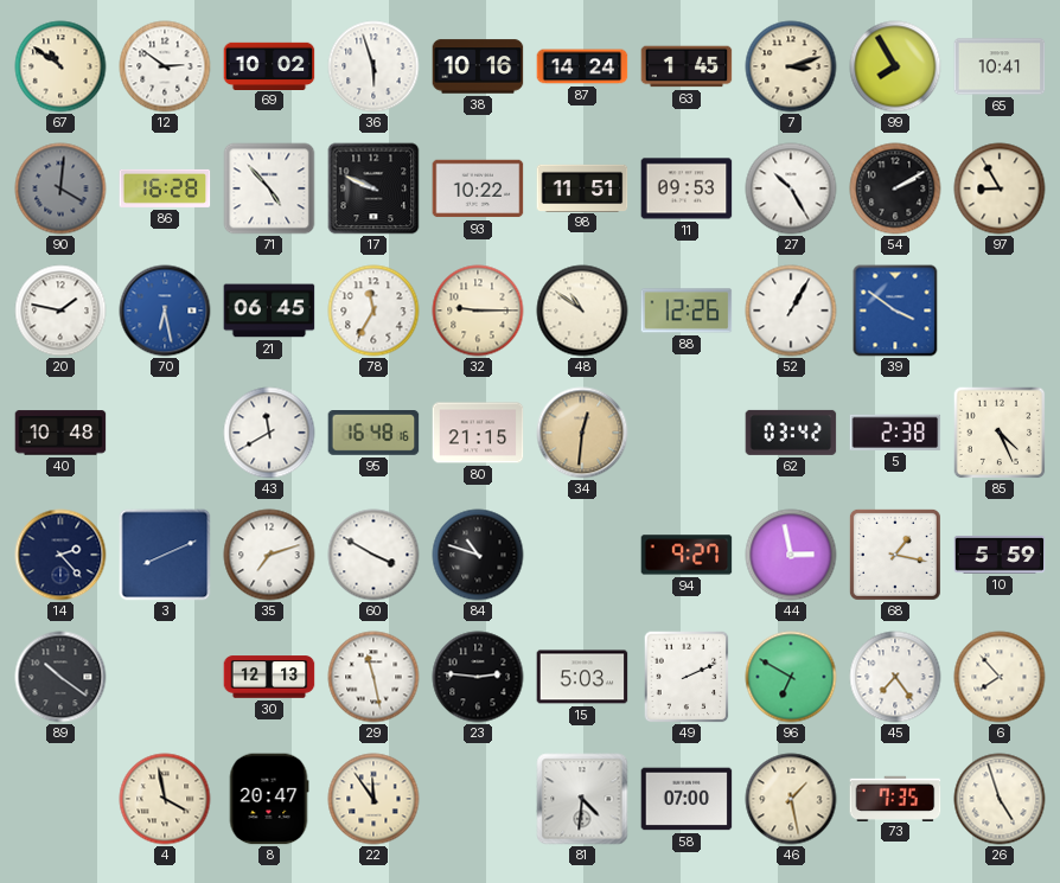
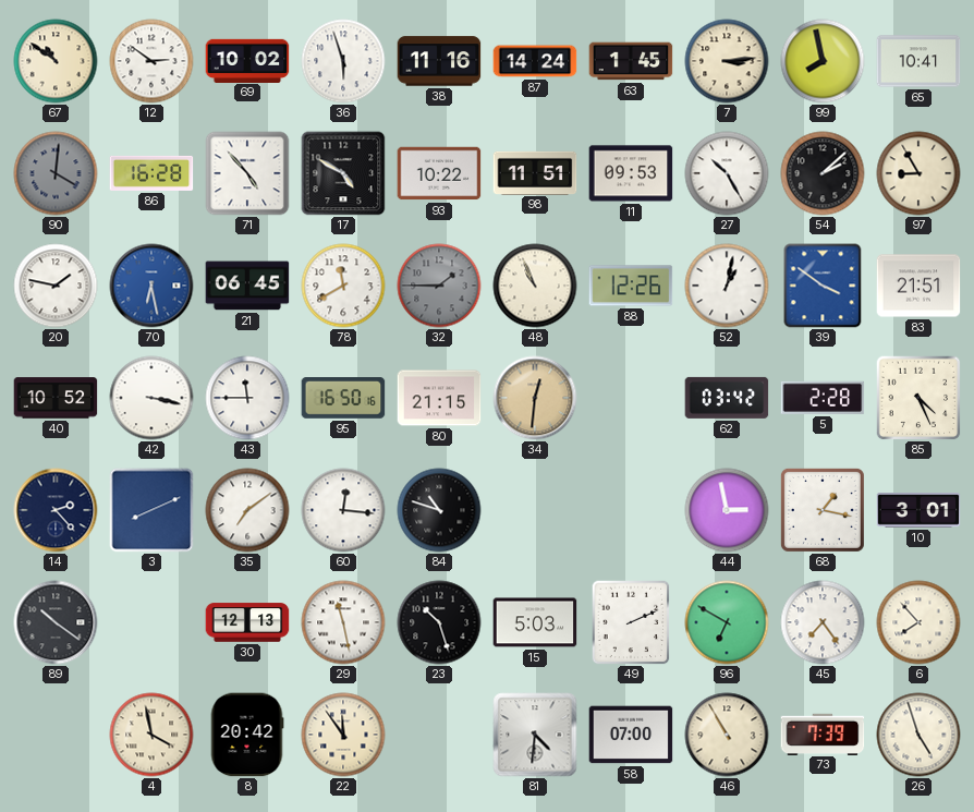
38: 10:16 -> 11:16 (439, 61)
7: 3:12 -> 3:14 (727, 61)
99: 7:55 -> 7:58 (823, 61)
17: 9:49 -> 4:50 (343, 173)
54: 2:10 -> 2:08 (823, 173)
78: 11:35 -> 11:40 (343, 286)
32: 9:15 -> 1:45 (439, 286)
32 dial: cream -> grey (439, 286)
48: 10:51 -> 10:56 (535, 286)
52: 1:05 -> 1:02 (727, 286)
83: none -> 21:51 (918, 286)
40: 10:48 -> 10:52 (56, 398)
42: none -> 3:17 (151, 398)
43: 11:40 -> 11:45 (247, 398)
95: 16:48 -> 16:50 (343, 399)
5: 2:38 -> 2:28 (823, 398)
35: 7:12 -> 7:09 (247, 510)
60: 3:50 -> 12:16 (343, 510)
94: 9:27 -> none (687, 555)
10: 5:59 -> 3:01 (918, 510)
23: 2:46 -> 10:27 (439, 622)
8: 20:47 -> 20:42 (247, 735)
46: 1:28 -> 10:55 (727, 735)
73: 7:35 -> 7:39 (823, 734)
